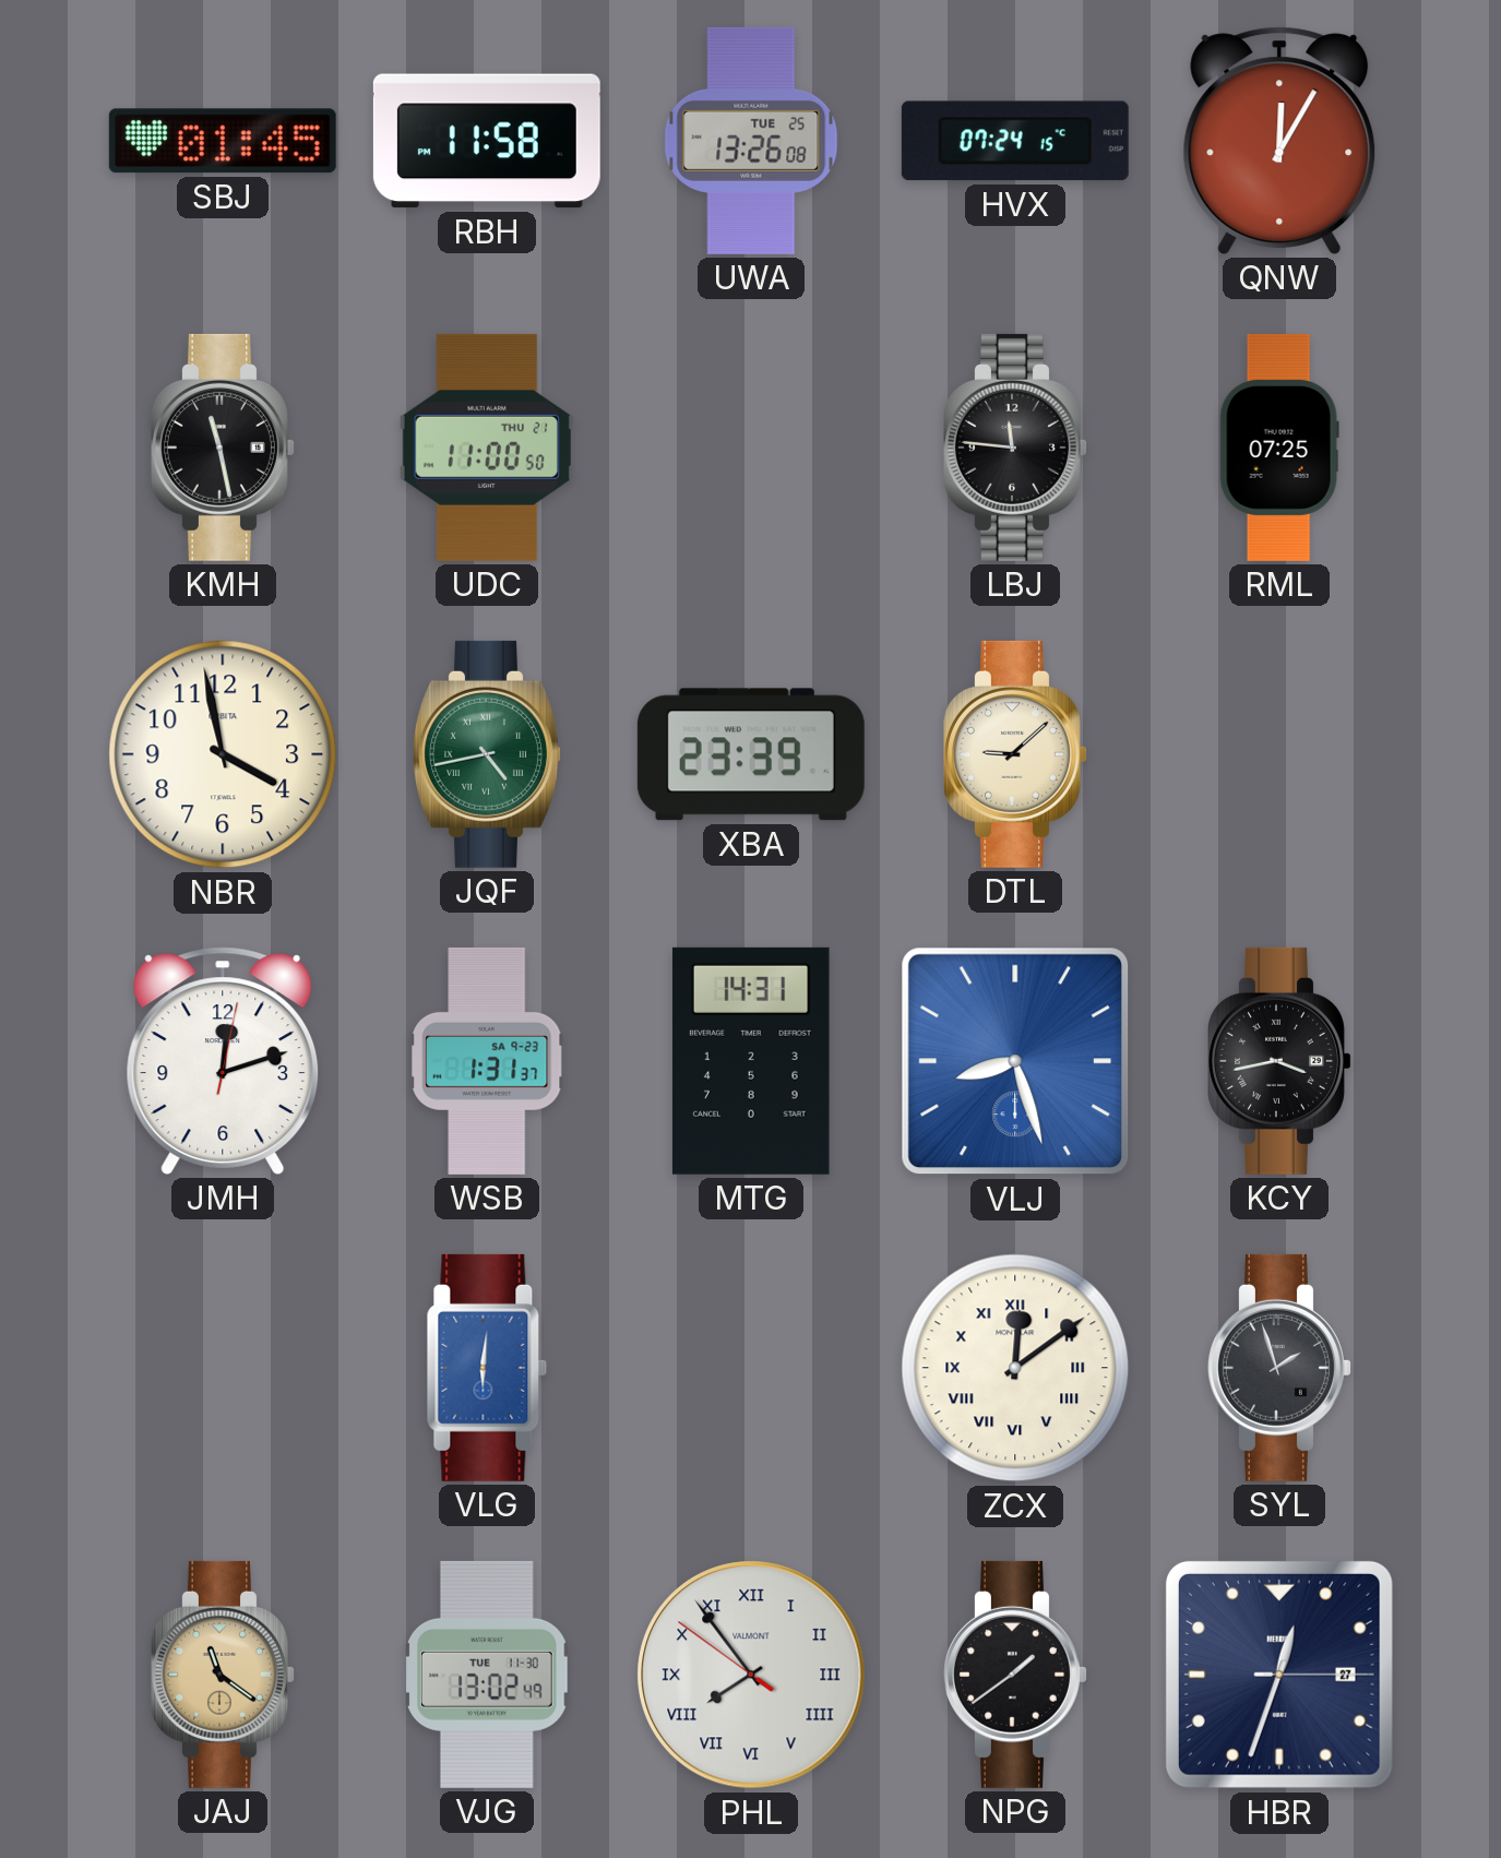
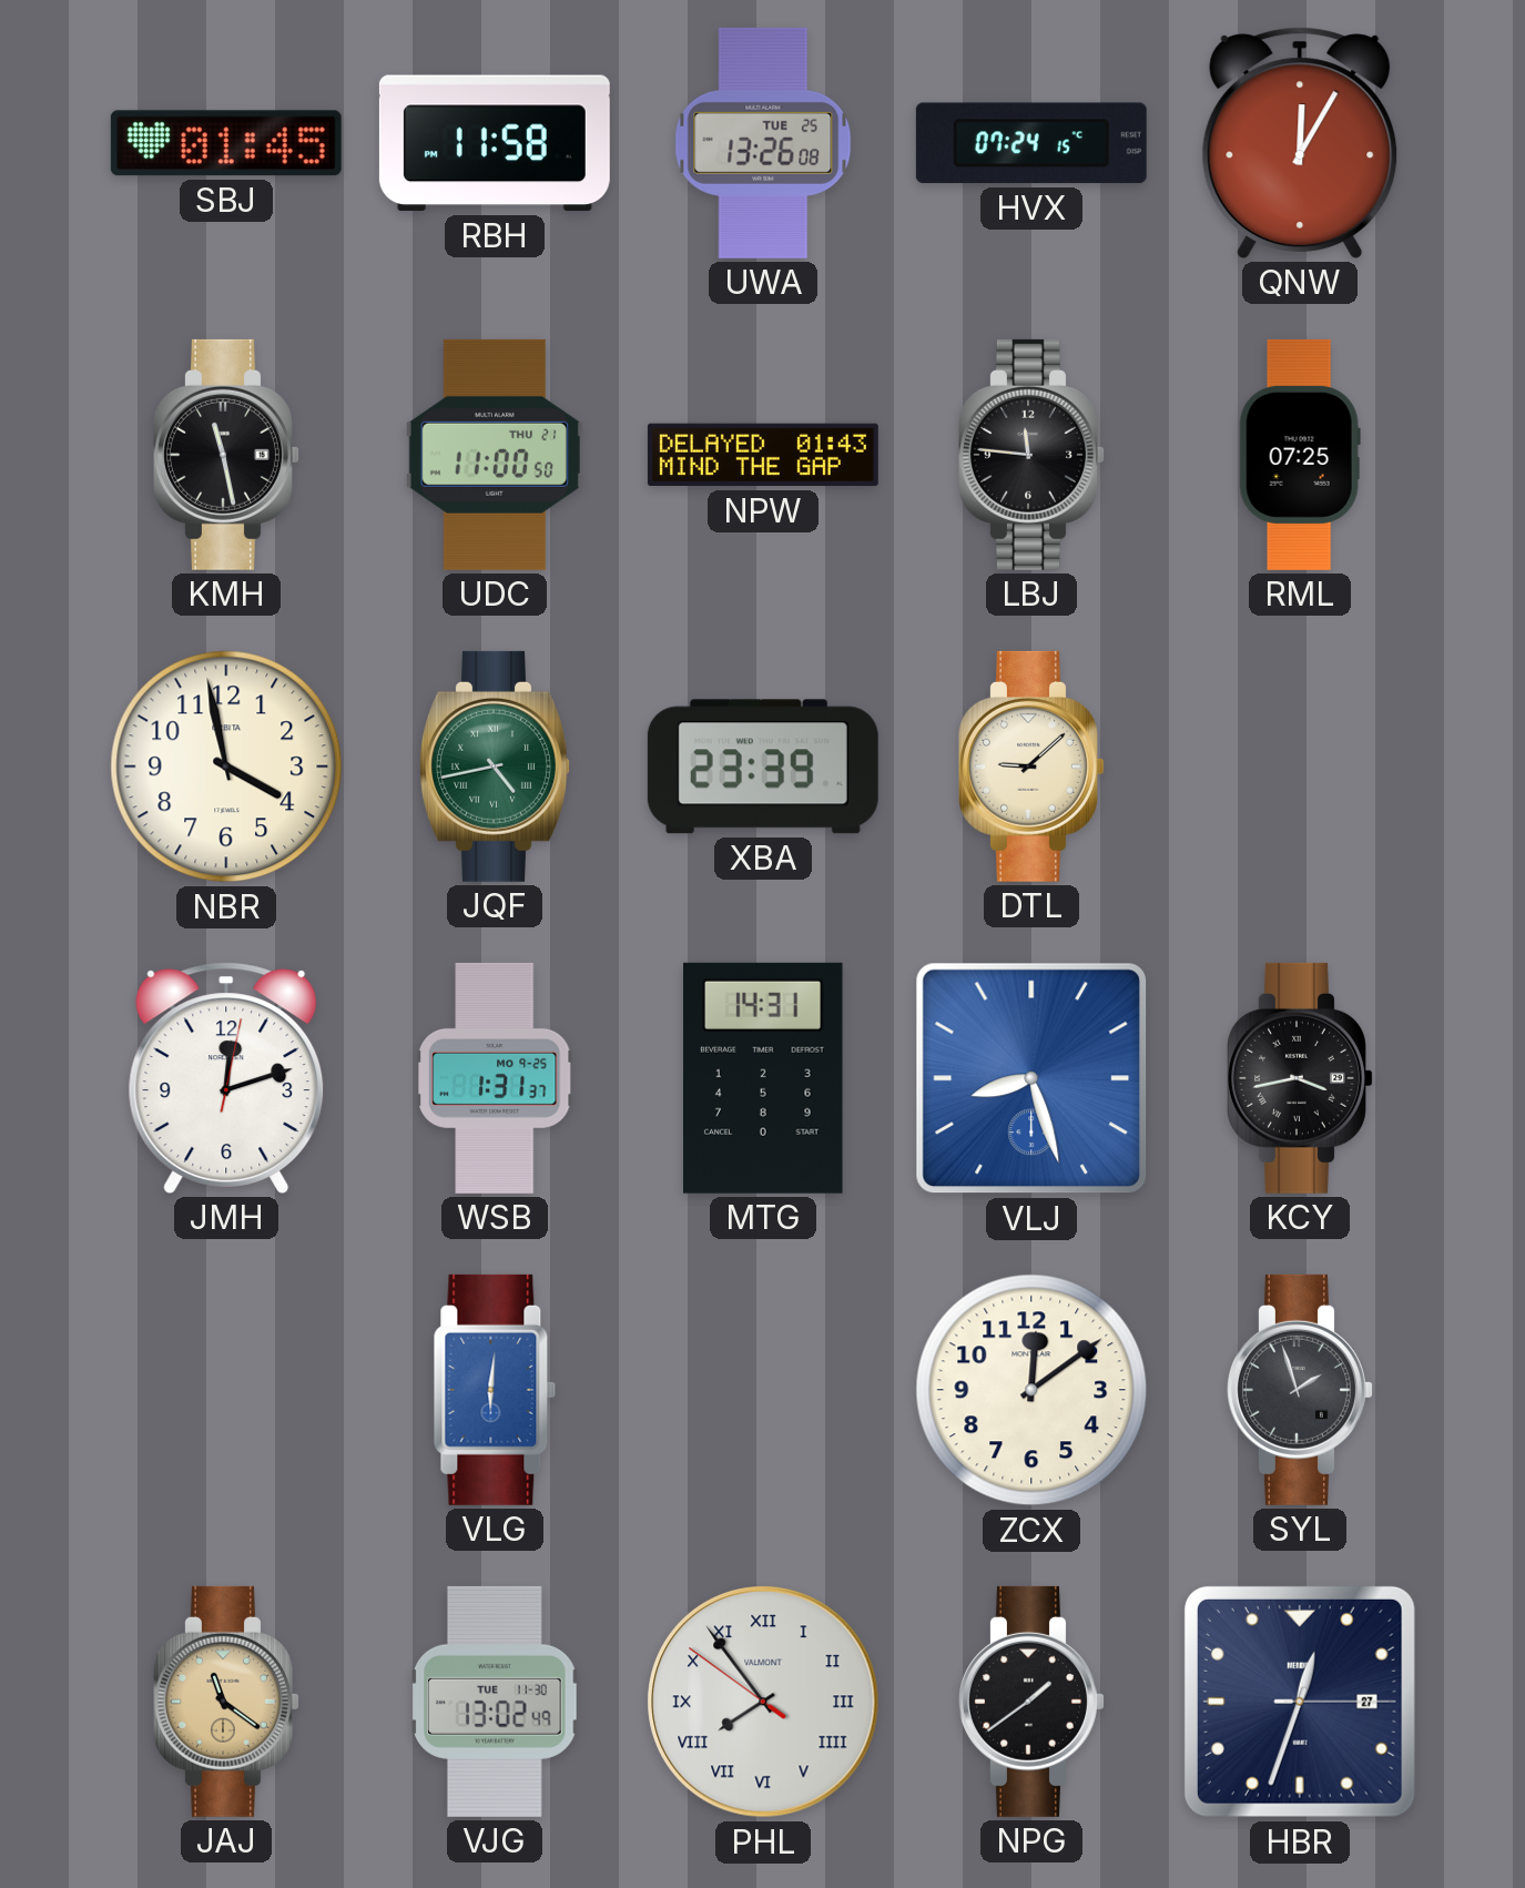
NPW: none -> 01:43 (763, 455)
WSB date: SA 9-23 -> MO 9-25 (495, 1078)
ZCX numerals: Roman -> Arabic (1031, 1390)
